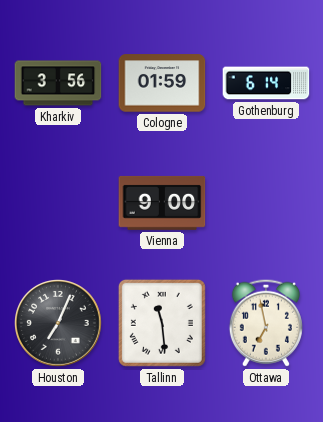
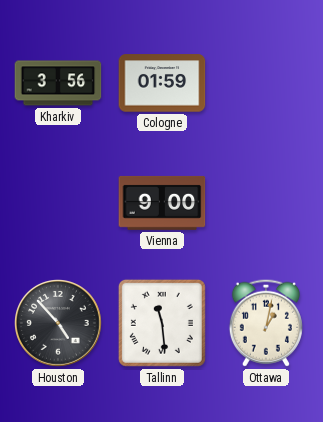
Gothenburg: 6:14 -> none (266, 83)
Houston: 7:04 -> 4:53 (59, 324)
Ottawa: 6:58 -> 1:02 (266, 323)
